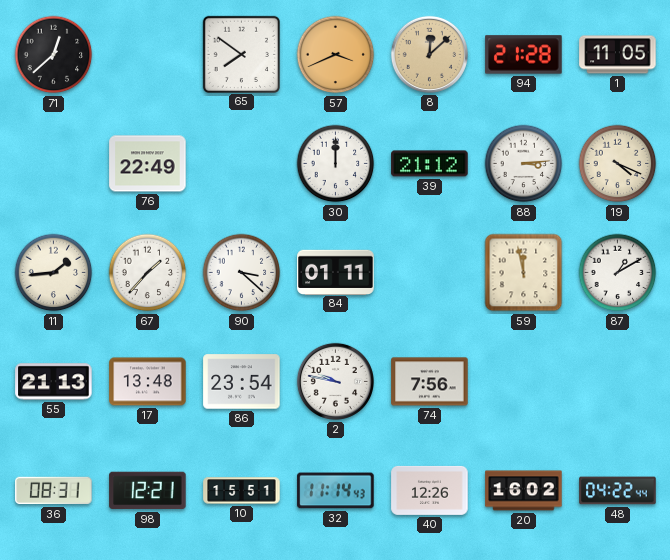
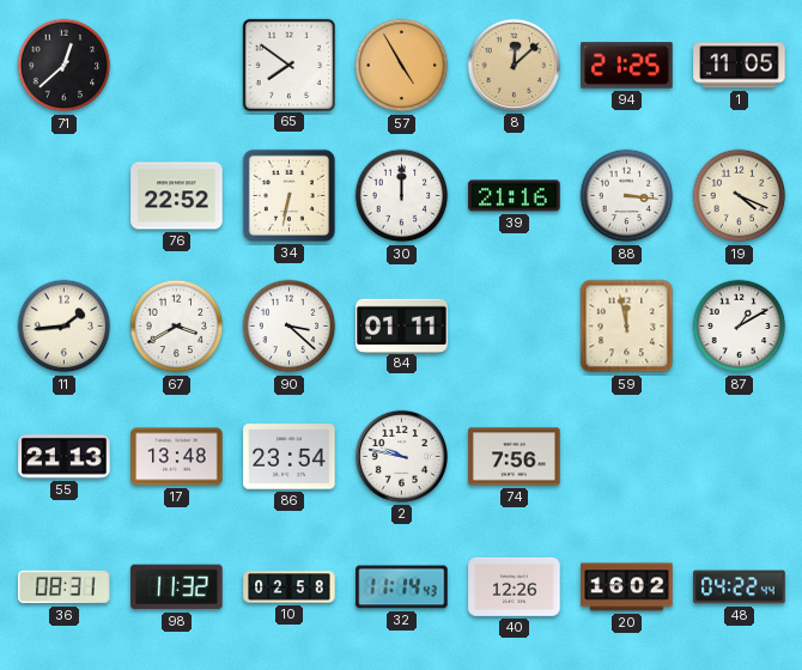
57: 3:41 -> 4:55 (402, 66)
94: 21:28 -> 21:25 (627, 66)
76: 22:49 -> 22:52 (177, 196)
34: none -> 6:32 (288, 195)
39: 21:12 -> 21:16 (515, 196)
88: 3:14 -> 3:16 (627, 196)
67: 1:37 -> 3:40 (177, 327)
98: 12:21 -> 11:32 (177, 587)
10: 15:51 -> 02:58 (290, 587)
